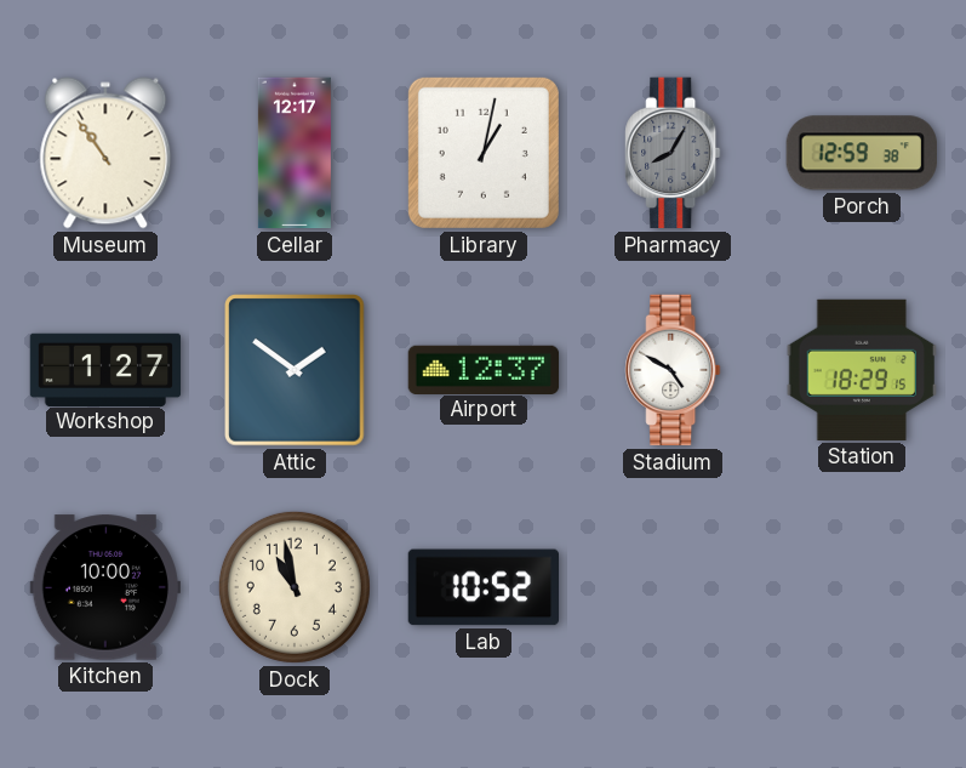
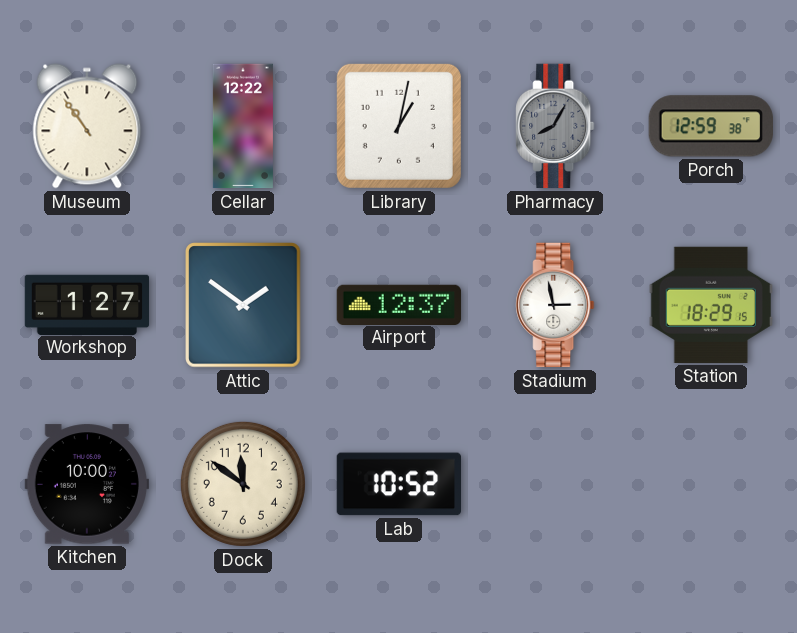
Cellar: 12:17 -> 12:22 (243, 126)
Stadium: 4:50 -> 2:58 (555, 305)
Dock: 10:58 -> 11:51 (243, 484)
